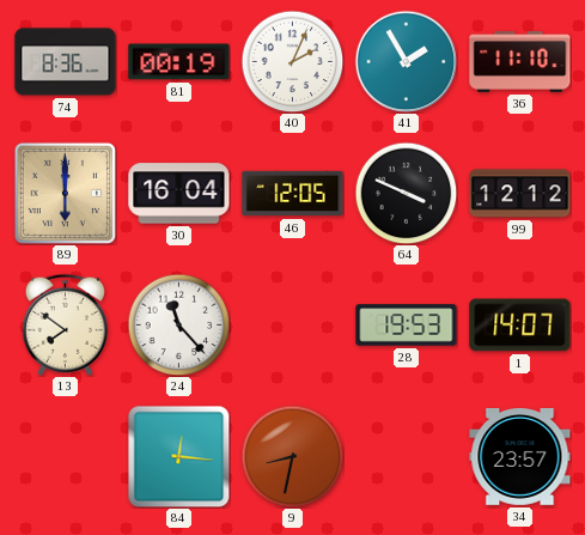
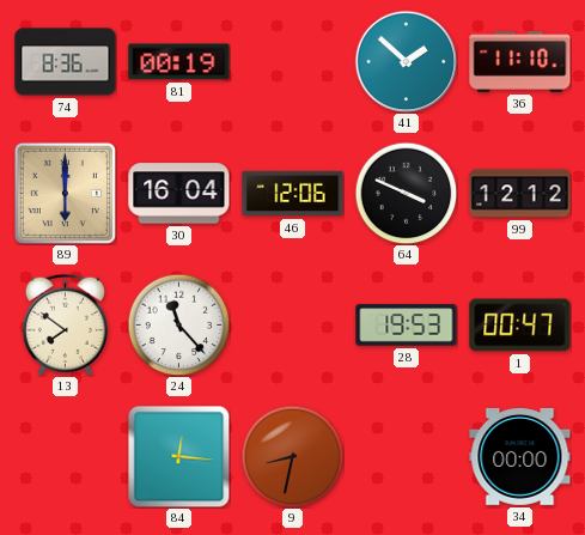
40: 2:04 -> none (292, 61)
41: 1:55 -> 1:52 (406, 61)
46: 12:05 -> 12:06 (293, 194)
1: 14:07 -> 00:47 (520, 326)
34: 23:57 -> 00:00 (520, 456)
